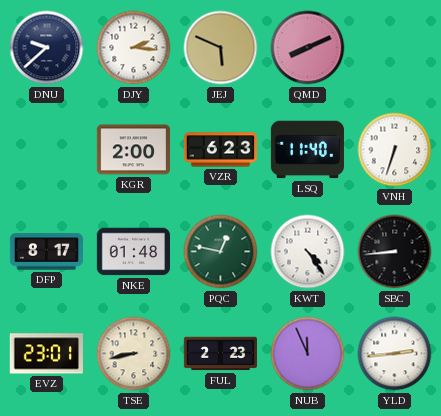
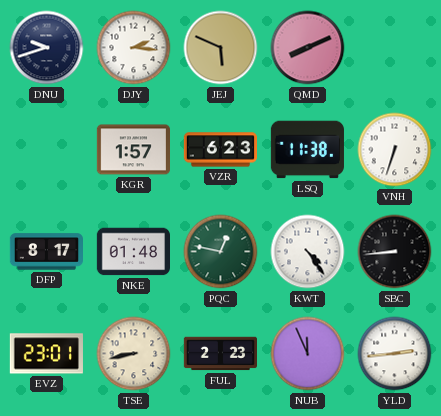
DNU: 9:38 -> 9:42 (47, 48)
KGR: 2:00 -> 1:57 (133, 150)
LSQ: 11:40 -> 11:38 (307, 150)
